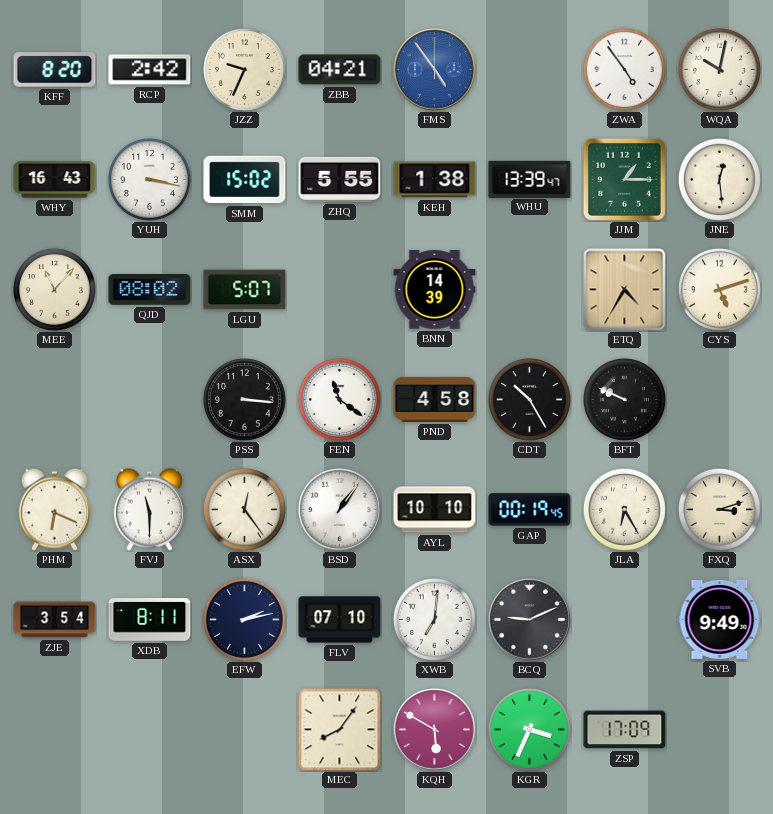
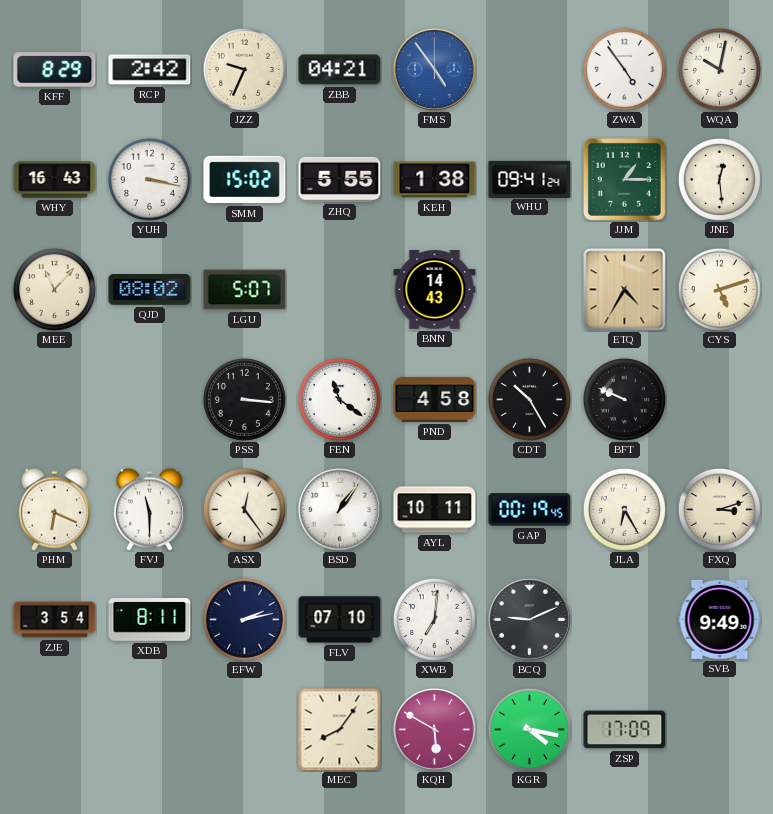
KFF: 8:20 -> 8:29 (55, 70)
WHU: 13:39 -> 09:41 (530, 179)
BNN: 14:39 -> 14:43 (435, 290)
AYL: 10:10 -> 10:11 (435, 510)
KGR: 3:34 -> 4:17 (529, 729)
